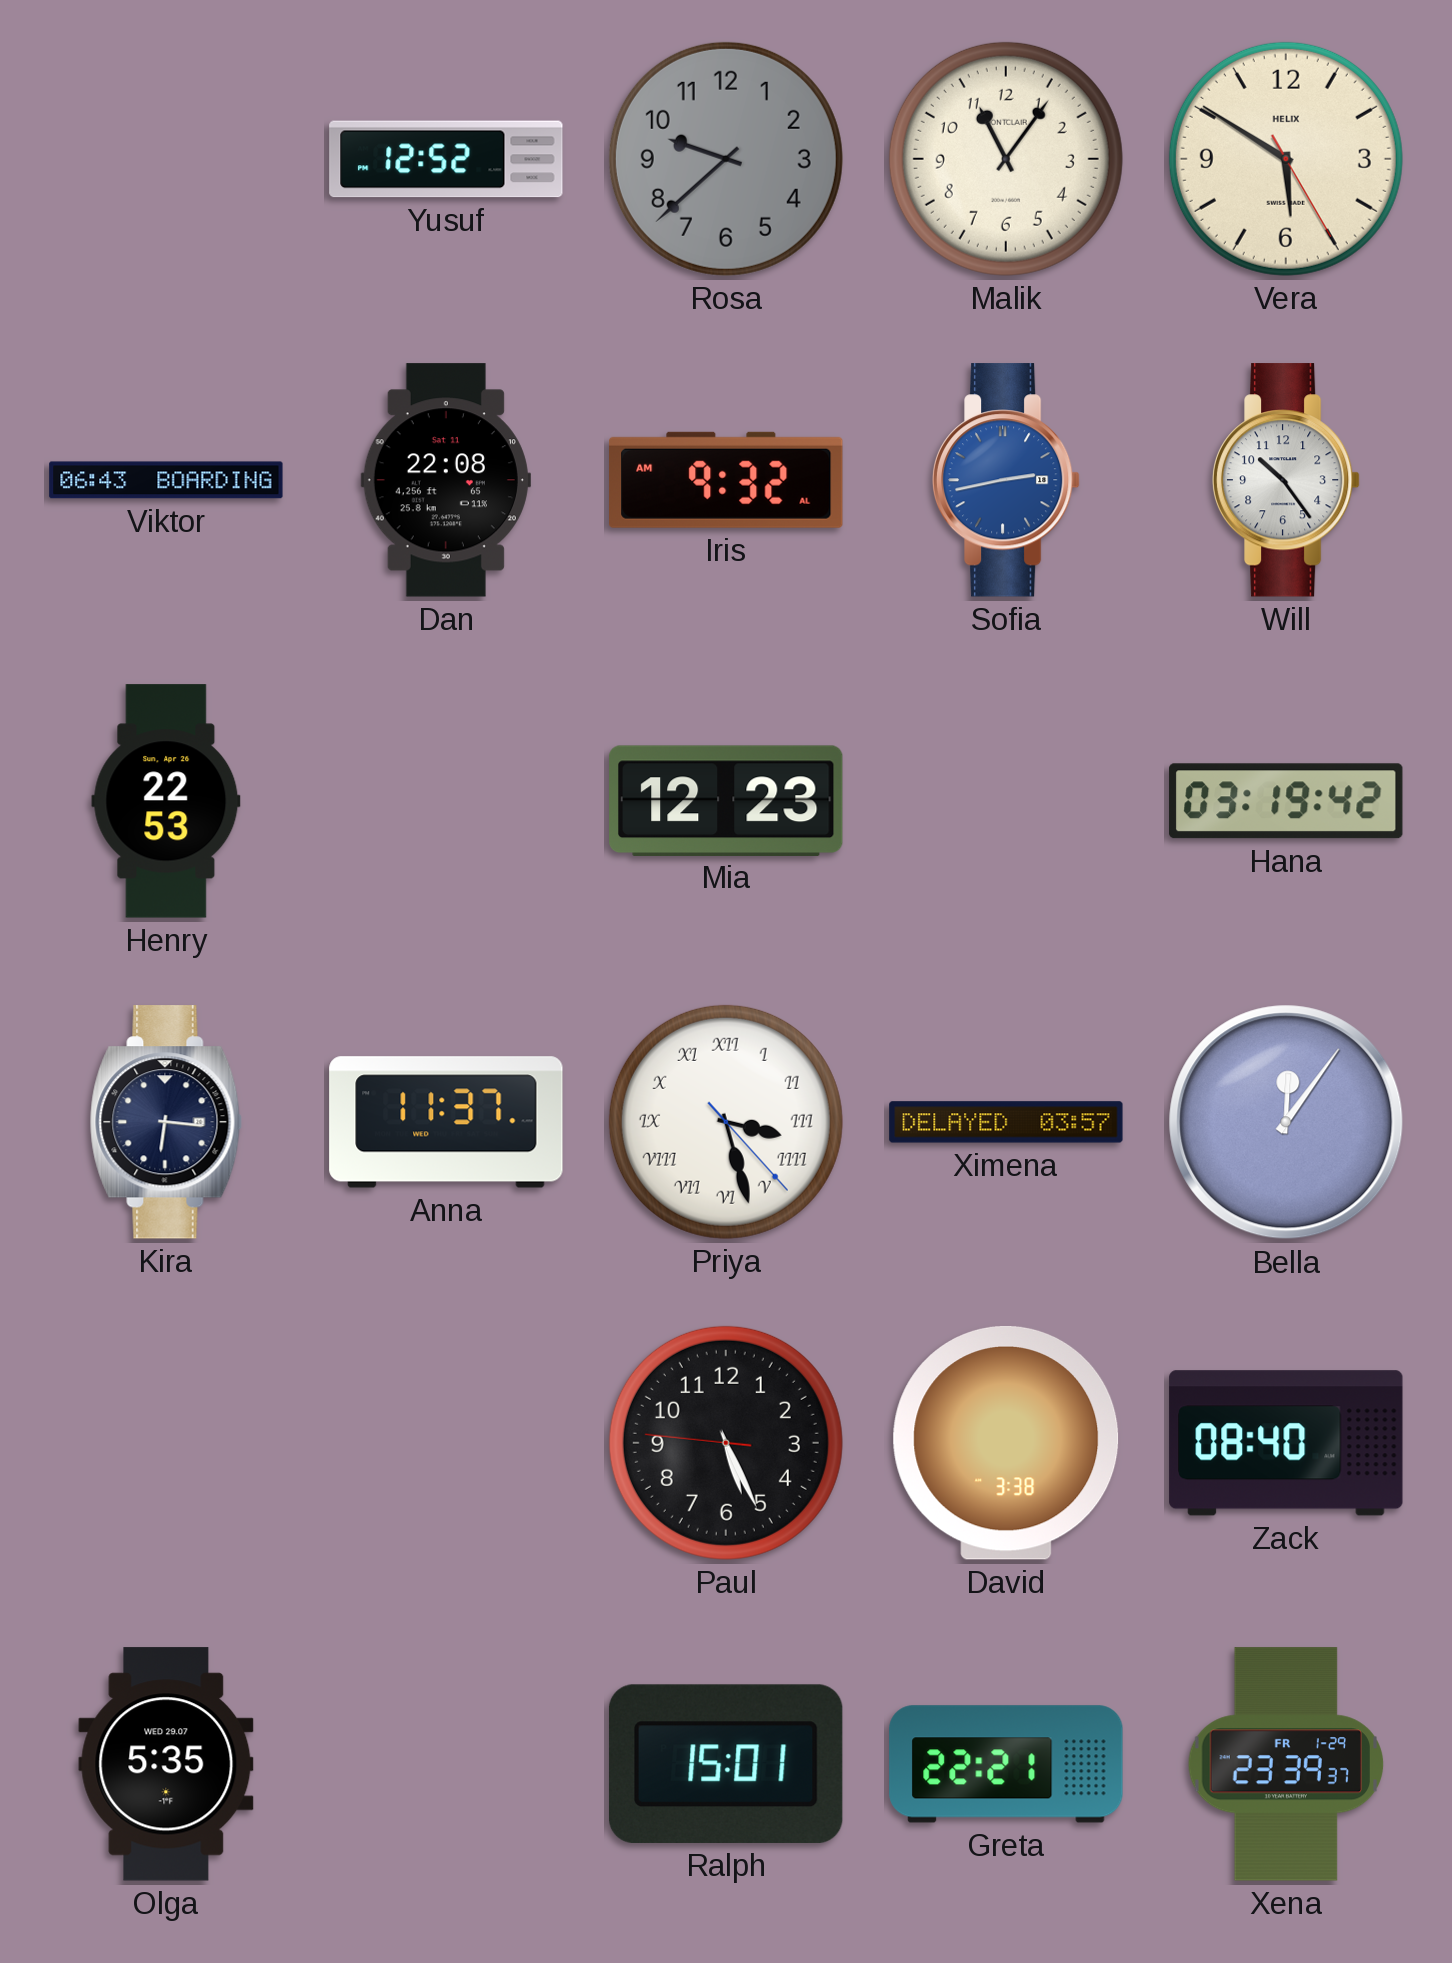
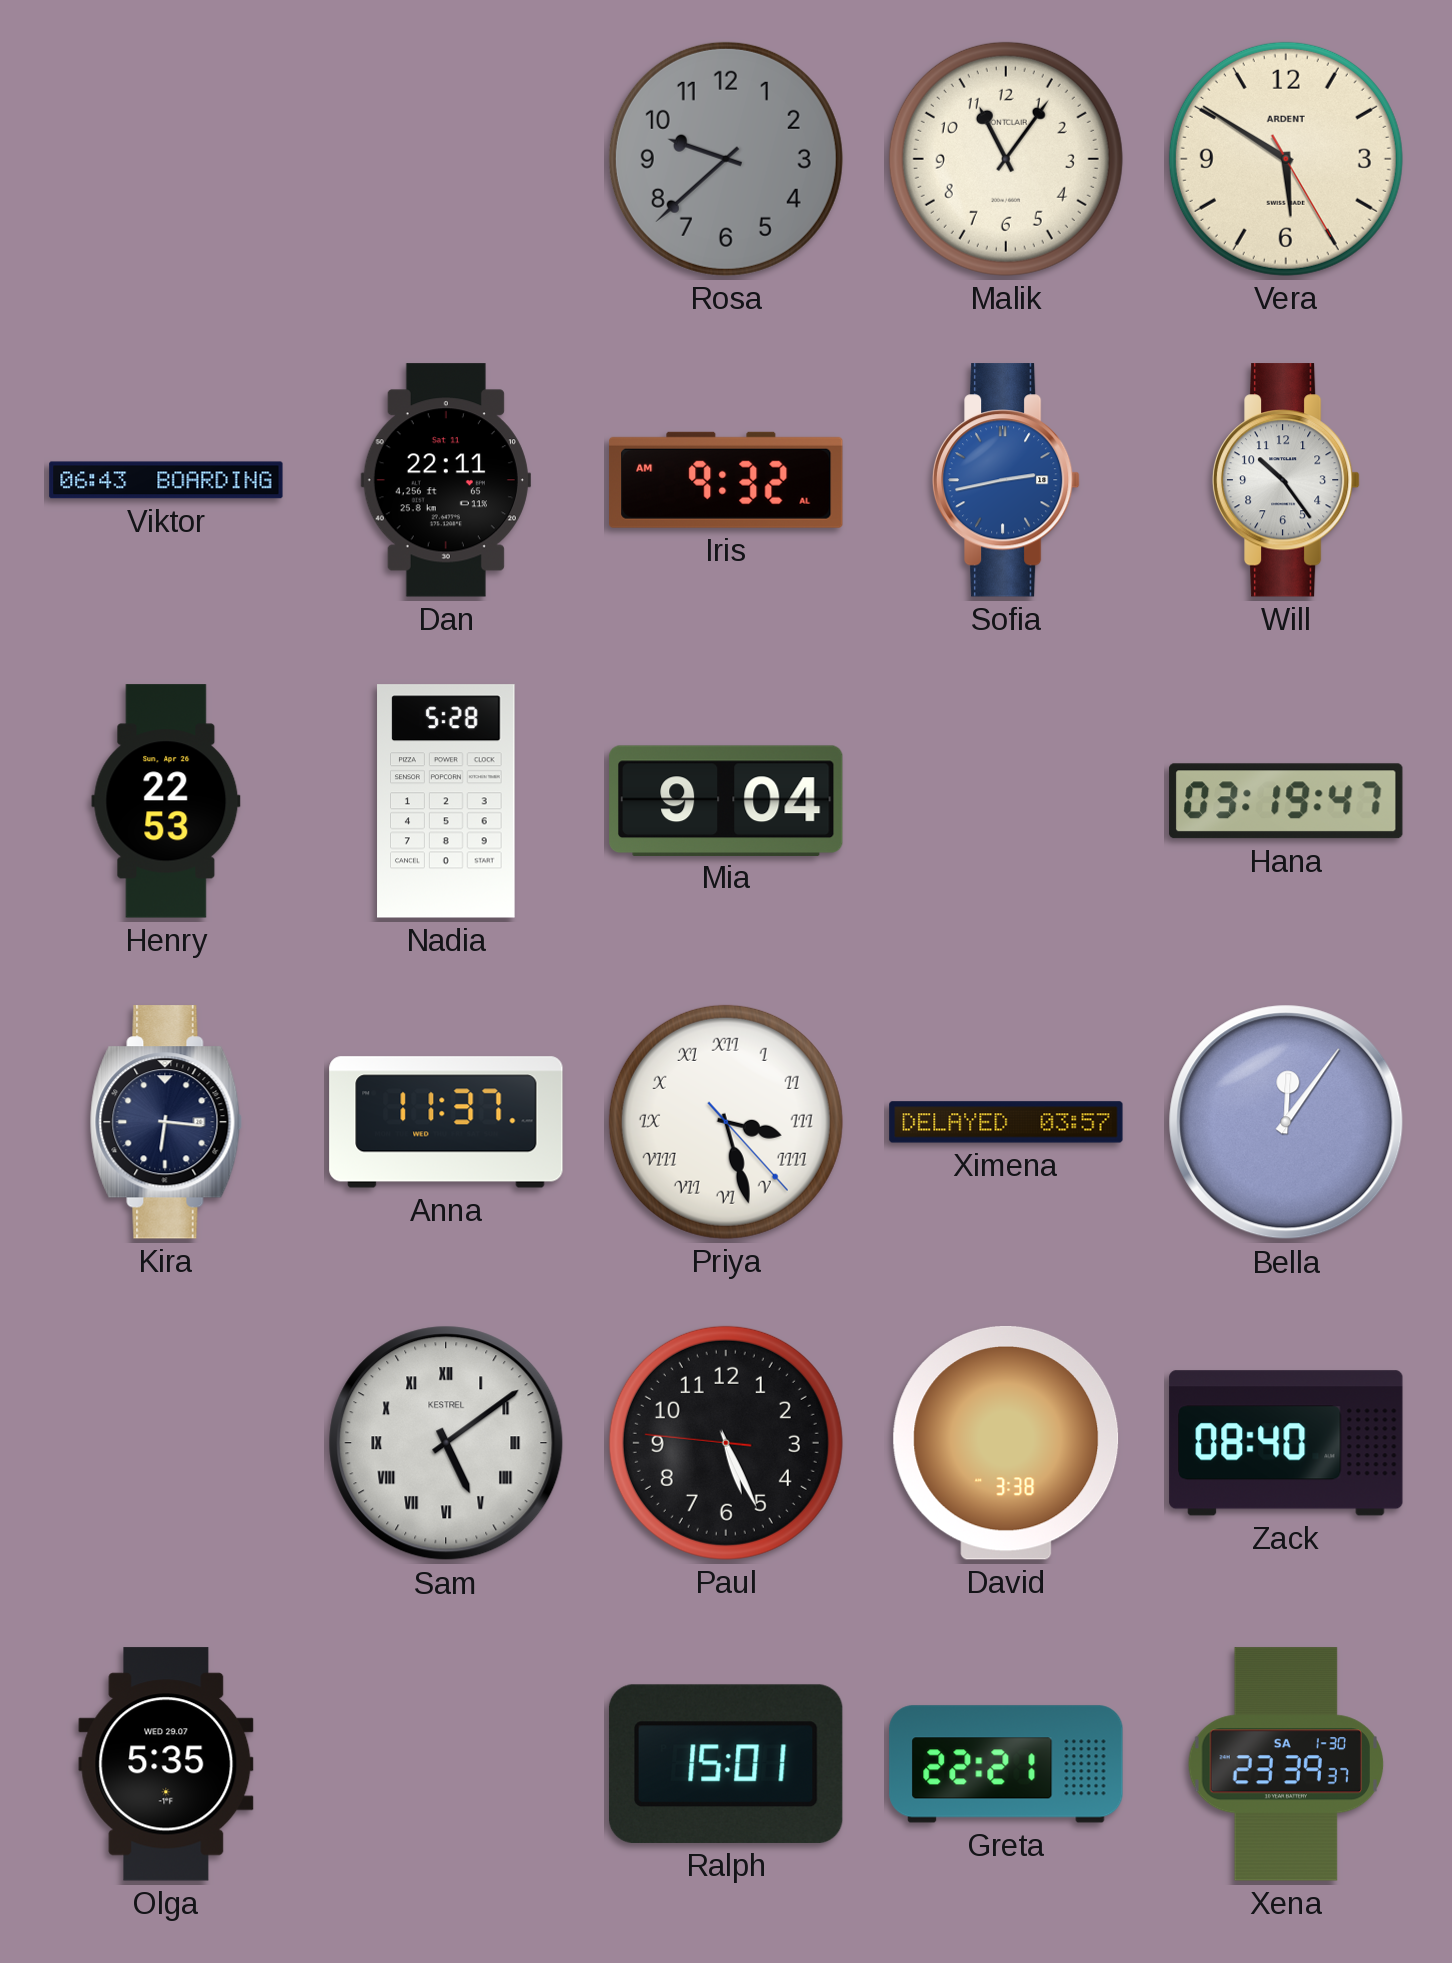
Yusuf: 12:52 -> none (446, 159)
Vera brand: HELIX -> ARDENT (1286, 159)
Dan: 22:08 -> 22:11 (446, 480)
Nadia: none -> 5:28 (446, 801)
Mia: 12:23 -> 9:04 (727, 800)
Hana: 03:19:42 -> 03:19:47 (1286, 801)
Sam: none -> 5:09 (446, 1443)
Xena date: FR 1-29 -> SA 1-30 (1286, 1764)
